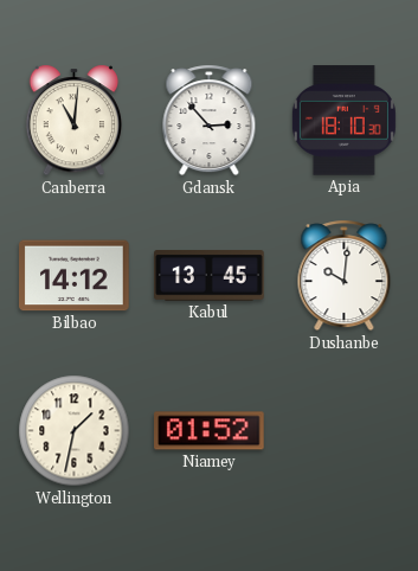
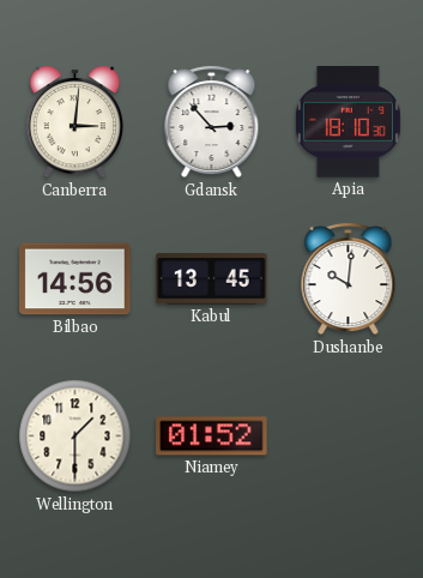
Canberra: 11:01 -> 3:01 (74, 122)
Bilbao: 14:12 -> 14:56 (75, 279)
Wellington: 1:32 -> 1:30 (75, 436)
